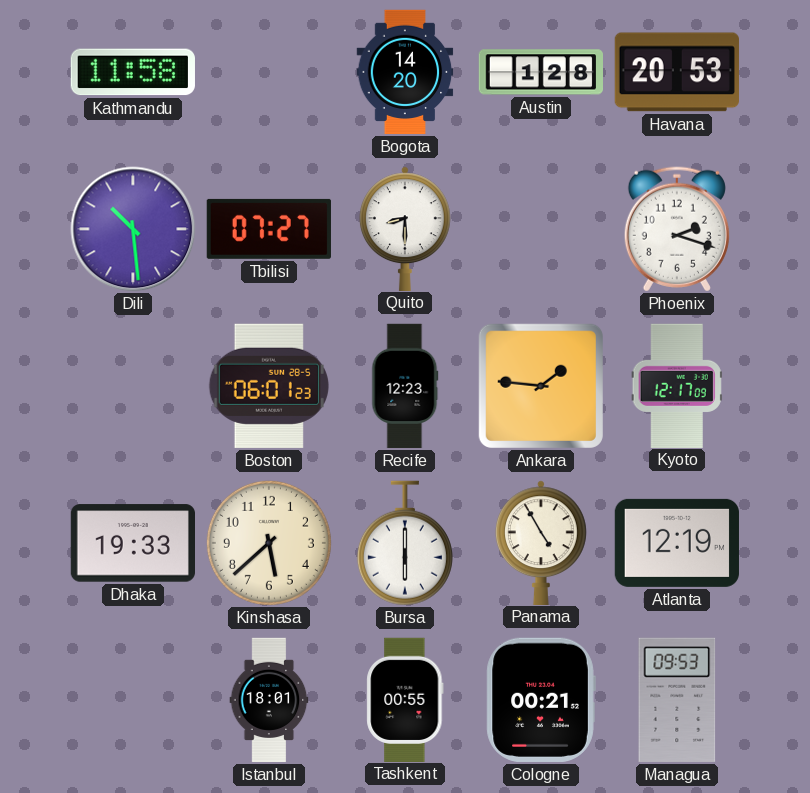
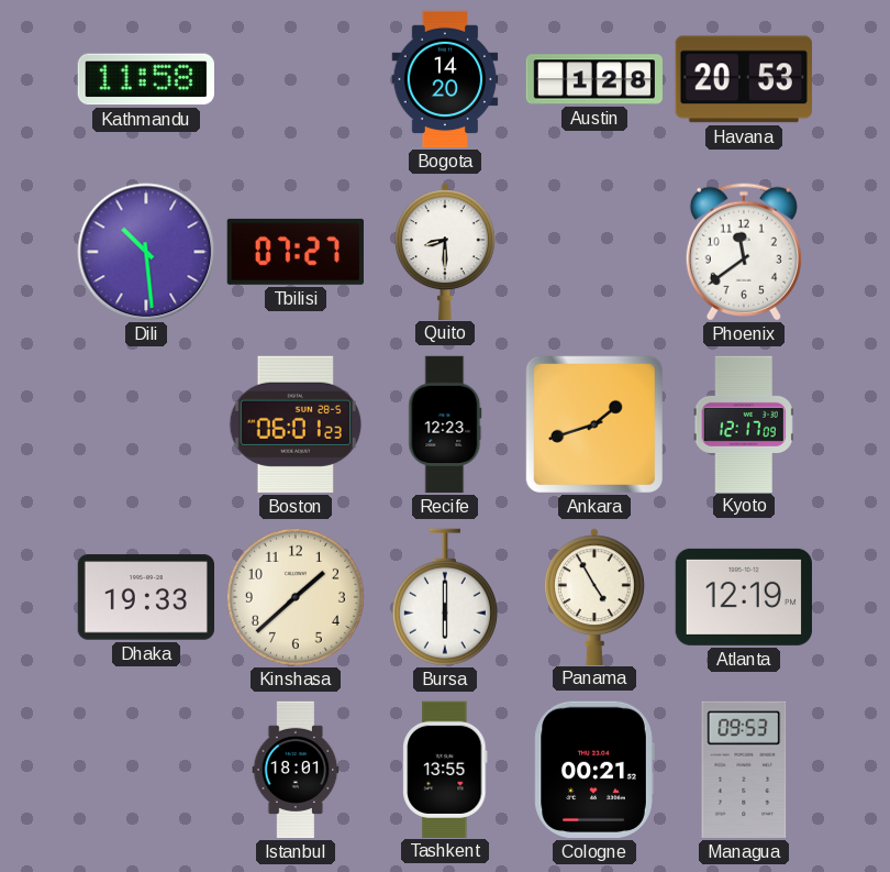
Phoenix: 2:18 -> 11:39 (744, 252)
Ankara: 1:46 -> 1:42 (594, 424)
Kinshasa: 5:38 -> 1:38 (296, 597)
Tashkent: 00:55 -> 13:55 (445, 769)
